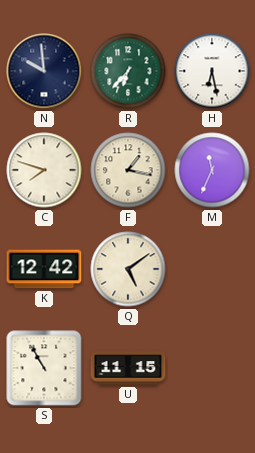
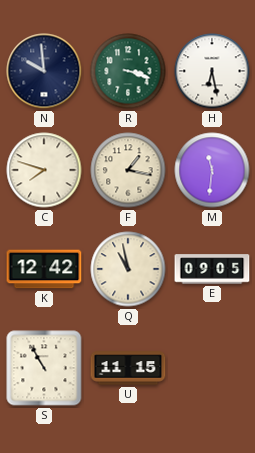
R: 6:37 -> 3:18 (128, 71)
M: 11:34 -> 11:31 (212, 170)
Q: 5:09 -> 10:58 (128, 269)
E: none -> 09:05 (212, 269)
